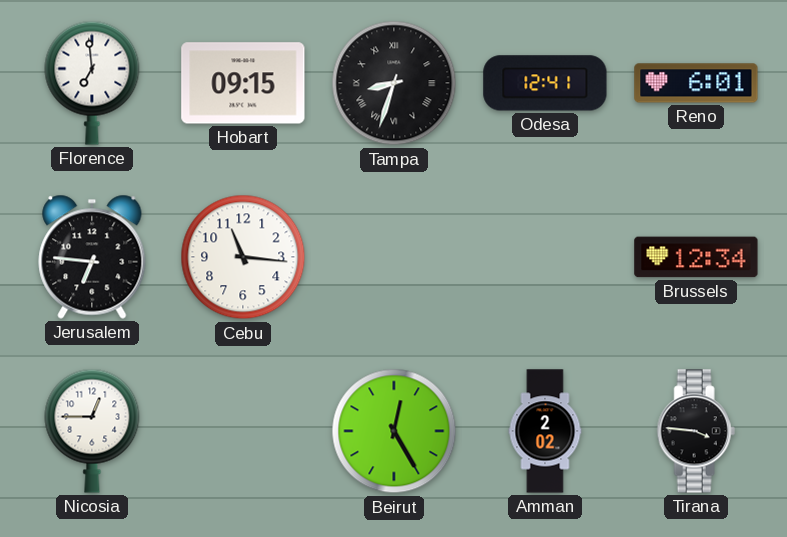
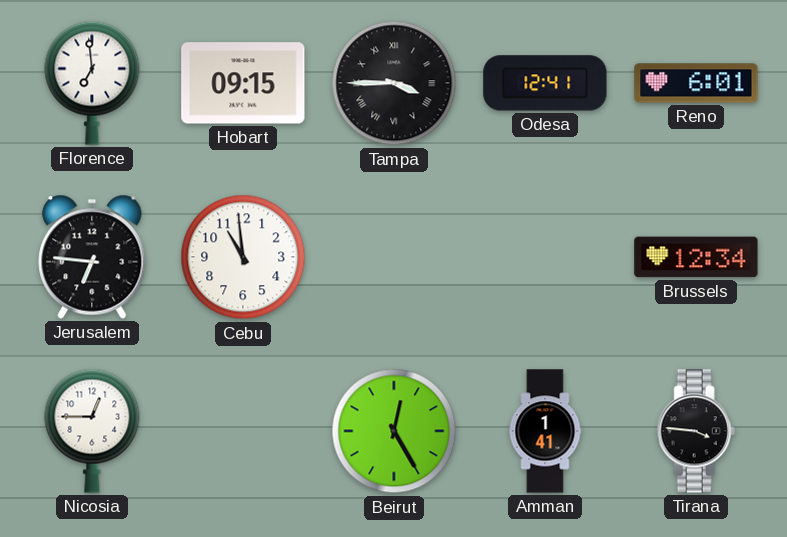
Tampa: 8:33 -> 3:45 (394, 83)
Cebu: 11:16 -> 10:59 (243, 257)
Amman: 2:02 -> 1:41 (545, 431)
